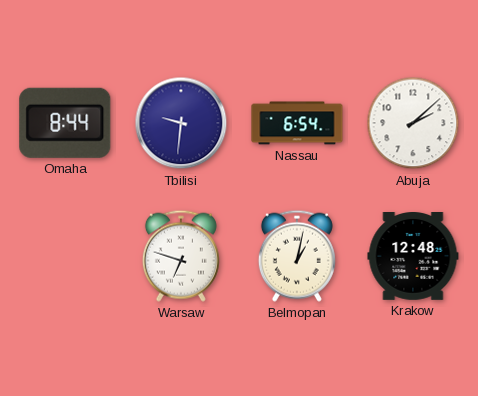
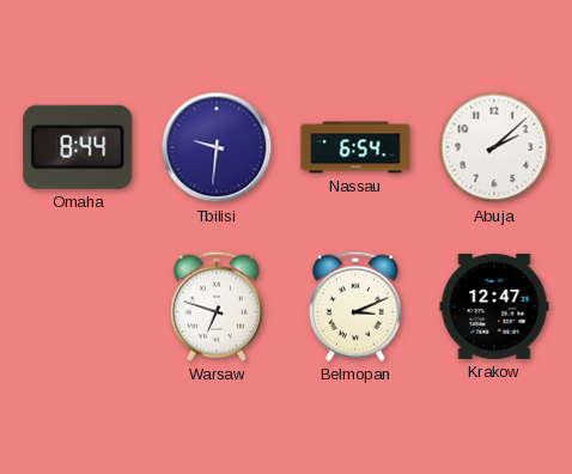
Belmopan: 1:02 -> 3:11 (355, 306)
Krakow: 12:48 -> 12:47 (494, 308)
